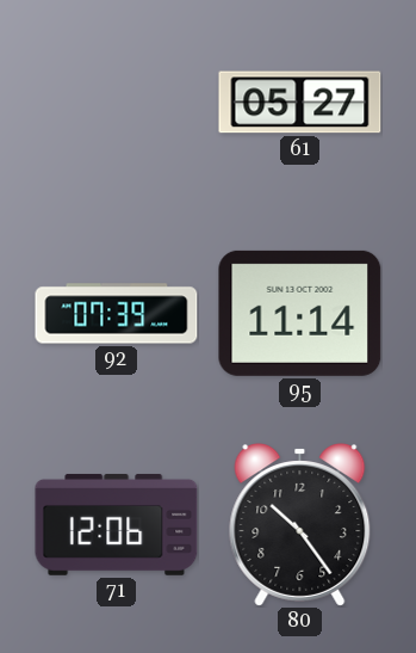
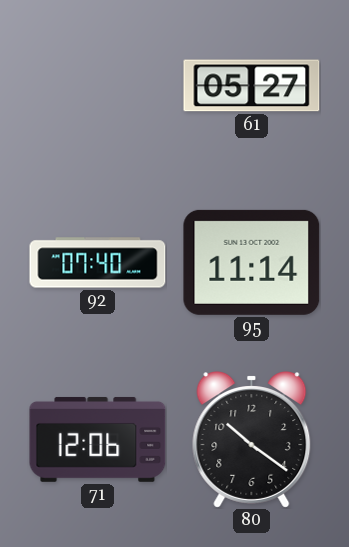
92: 07:39 -> 07:40 (98, 263)
80: 10:24 -> 10:21 (252, 440)
